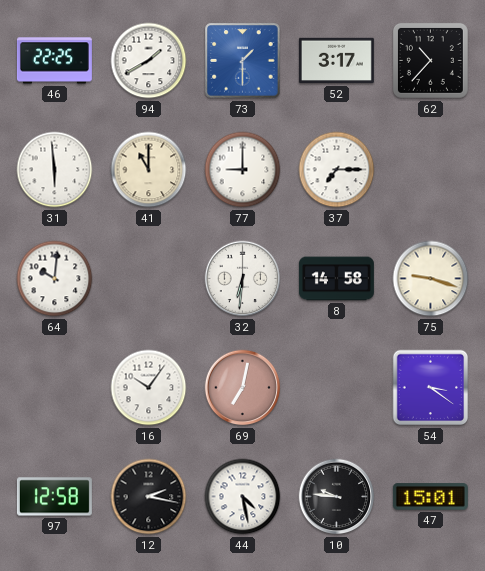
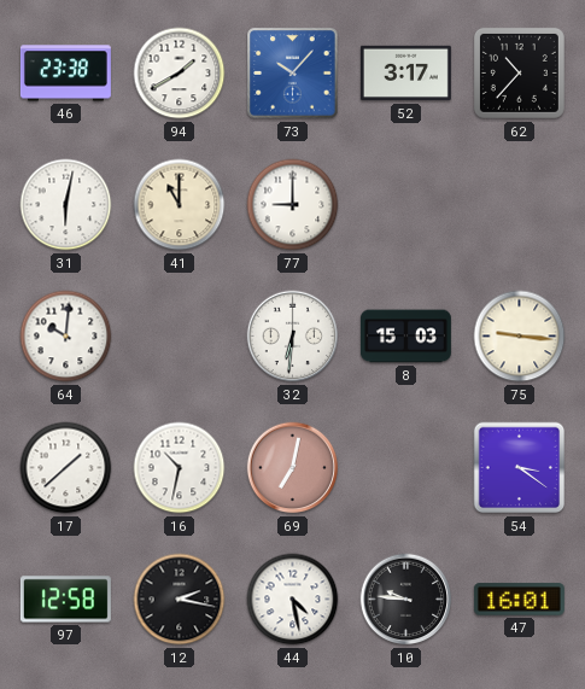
46: 22:25 -> 23:38 (65, 74)
73: 1:30 -> 10:07 (293, 74)
31: 5:59 -> 6:02 (66, 205)
37: 7:15 -> none (337, 170)
8: 14:58 -> 15:03 (405, 337)
75: 9:18 -> 9:16 (520, 337)
17: none -> 1:38 (66, 468)
16: 10:06 -> 10:32 (180, 468)
47: 15:01 -> 16:01 (519, 600)
